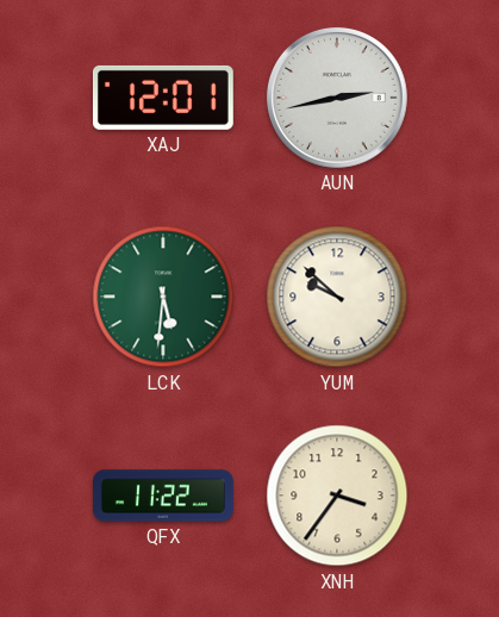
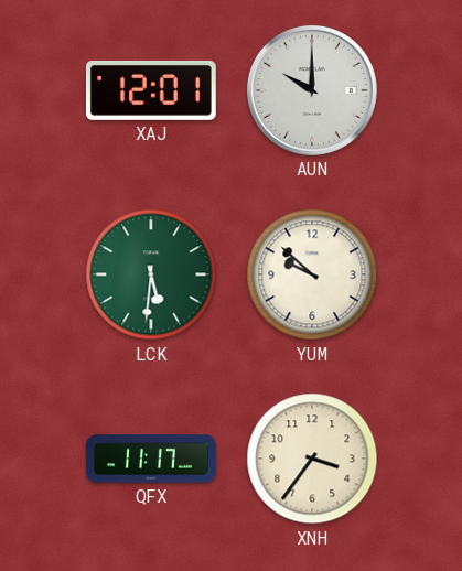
AUN: 2:43 -> 10:00 (312, 90)
QFX: 11:22 -> 11:17 (152, 459)
